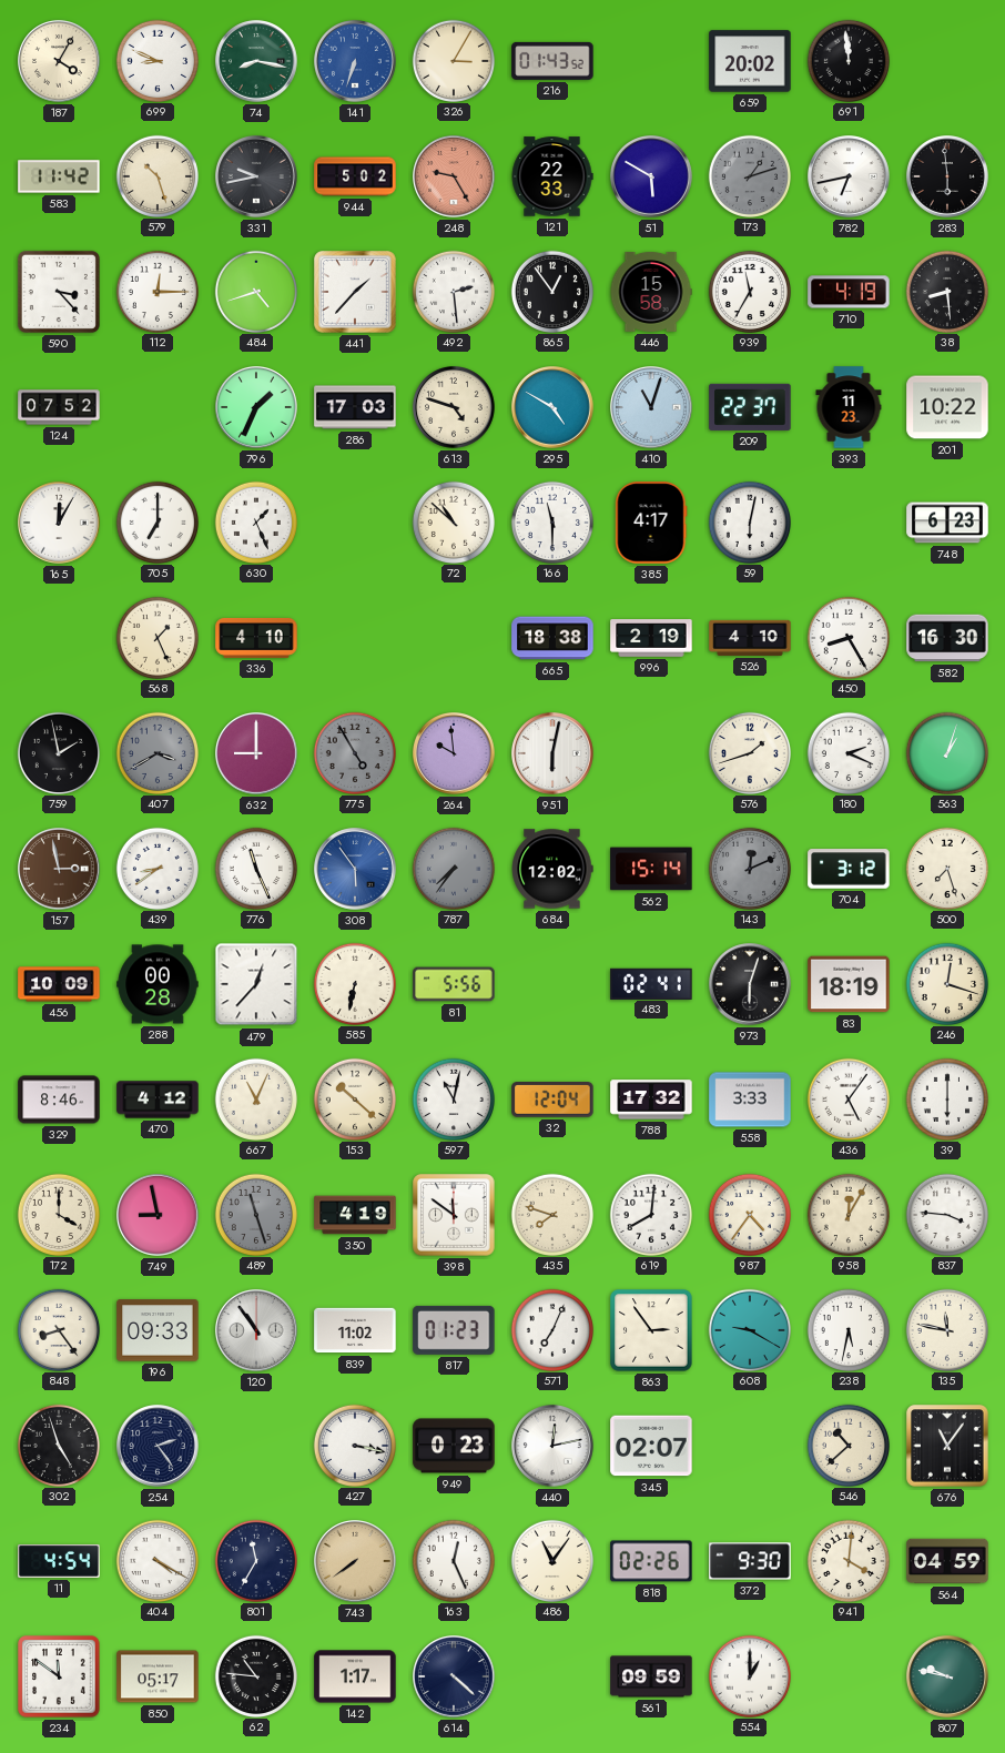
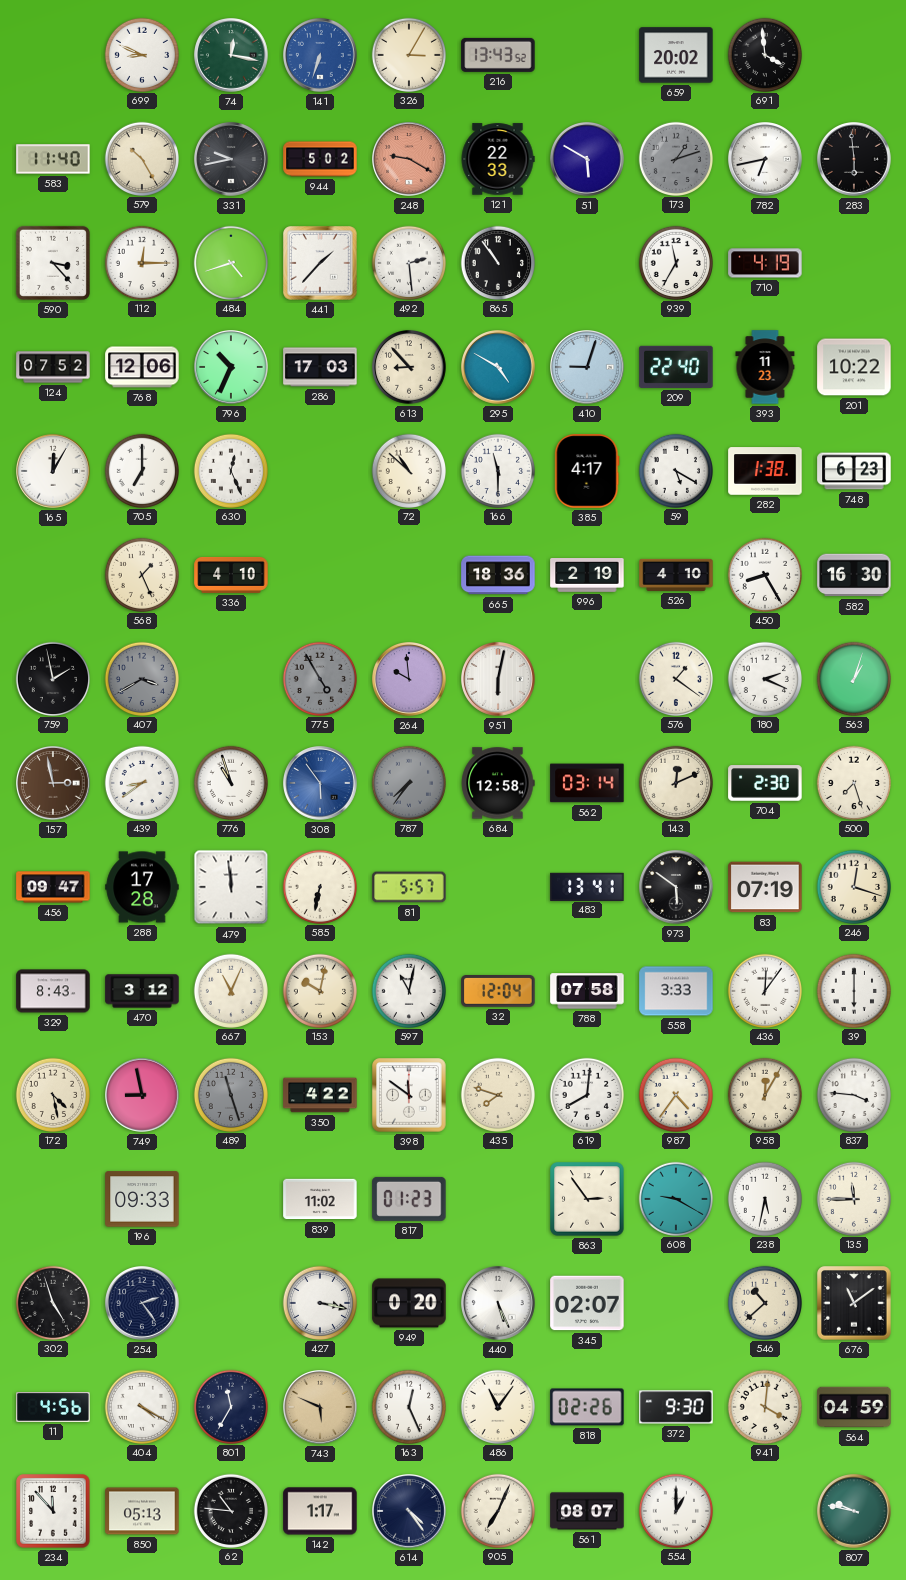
187: 4:05 -> none (60, 62)
74: 8:17 -> 12:17 (232, 56)
216: 01:43 -> 13:43 (498, 55)
691: 11:59 -> 3:59 (764, 54)
583: 11:42 -> 11:40 (53, 159)
579: 10:27 -> 10:25 (141, 158)
248: 9:25 -> 9:20 (410, 160)
865: 12:54 -> 10:54 (497, 262)
446: 15:58 -> none (651, 292)
38: 8:29 -> none (946, 291)
768: none -> 12:06 (142, 367)
796: 1:34 -> 10:34 (232, 368)
613: 4:48 -> 8:53 (410, 368)
410: 11:03 -> 9:03 (588, 368)
209: 22:37 -> 22:40 (676, 367)
630: 1:26 -> 12:26 (230, 470)
59: 6:02 -> 5:20 (675, 470)
282: none -> 1:38 (765, 471)
665: 18:38 -> 18:36 (498, 575)
632: 9:00 -> none (257, 754)
576: 1:42 -> 1:21 (675, 678)
776: 11:26 -> 10:57 (230, 782)
684: 12:02 -> 12:58 (498, 783)
562: 15:14 -> 03:14 (587, 783)
143 dial: grey -> cream (675, 782)
704: 3:12 -> 2:30 (765, 783)
456: 10:09 -> 09:47 (53, 887)
288: 00:28 -> 17:28 (142, 887)
479: 12:37 -> 11:59 (231, 887)
81: 5:56 -> 5:57 (409, 887)
483: 02:41 -> 13:41 (587, 886)
973: 6:03 -> 5:51 (677, 888)
83: 18:19 -> 07:19 (765, 887)
329: 8:46 -> 8:43 (53, 991)
470: 4:12 -> 3:12 (142, 991)
153: 10:22 -> 10:02 (319, 990)
788: 17:32 -> 07:58 (587, 991)
436: 5:06 -> 12:06 (764, 990)
172: 4:00 -> 4:28 (52, 1094)
350: 4:19 -> 4:22 (320, 1095)
848: 8:24 -> none (58, 1329)
120: 10:54 -> none (257, 1331)
571: 7:04 -> none (551, 1329)
135: 11:47 -> 11:45 (853, 1198)
949: 0:23 -> 0:20 (409, 1303)
440: 12:13 -> 5:26 (499, 1304)
676: 11:06 -> 11:09 (854, 1303)
11: 4:54 -> 4:56 (53, 1408)
743: 7:39 -> 5:49 (321, 1408)
234: 11:51 -> 11:53 (53, 1511)
850: 05:17 -> 05:13 (142, 1511)
614: 4:22 -> 4:24 (410, 1512)
905: none -> 7:04 (497, 1510)
561: 09:59 -> 08:07 (587, 1511)
